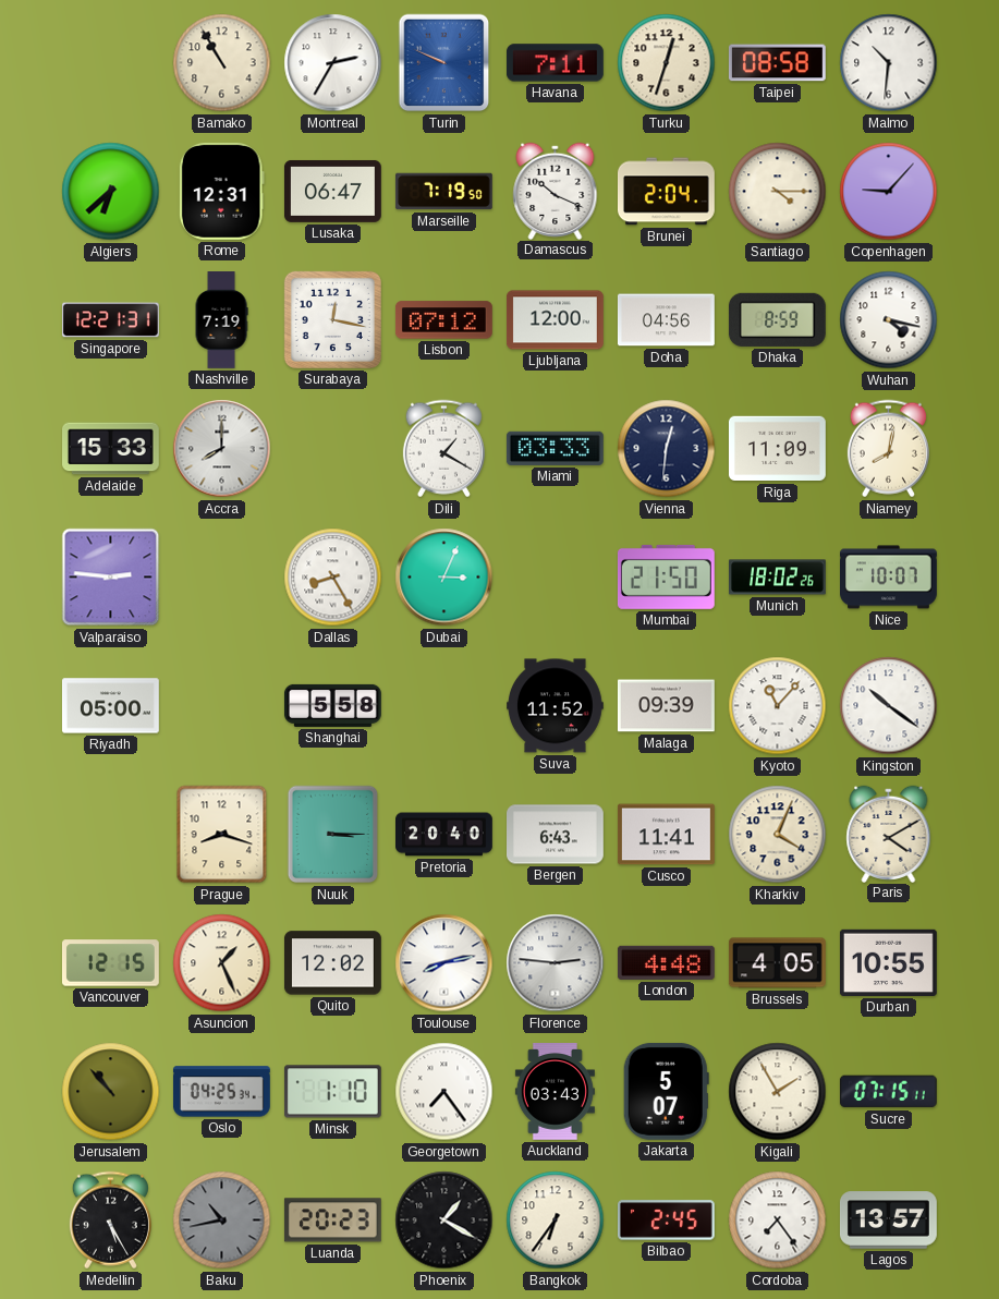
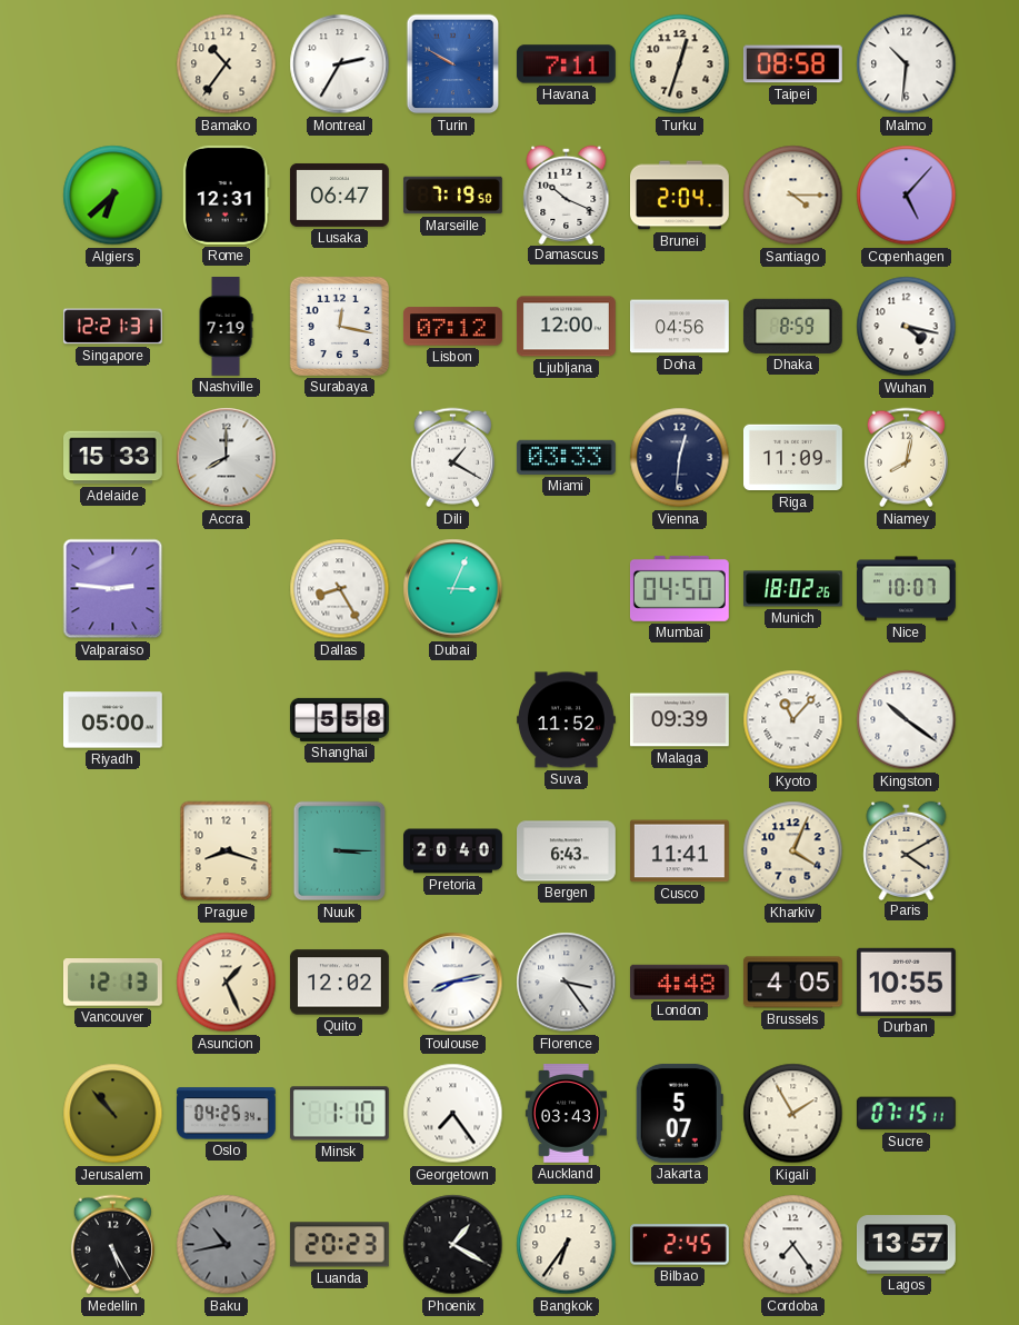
Bamako: 10:55 -> 10:36 (227, 64)
Turin: 9:49 -> 9:50 (453, 64)
Copenhagen: 9:07 -> 5:07 (907, 196)
Mumbai: 21:50 -> 04:50 (679, 588)
Vancouver: 12:15 -> 12:13 (112, 983)
Florence: 2:46 -> 3:24 (567, 983)
